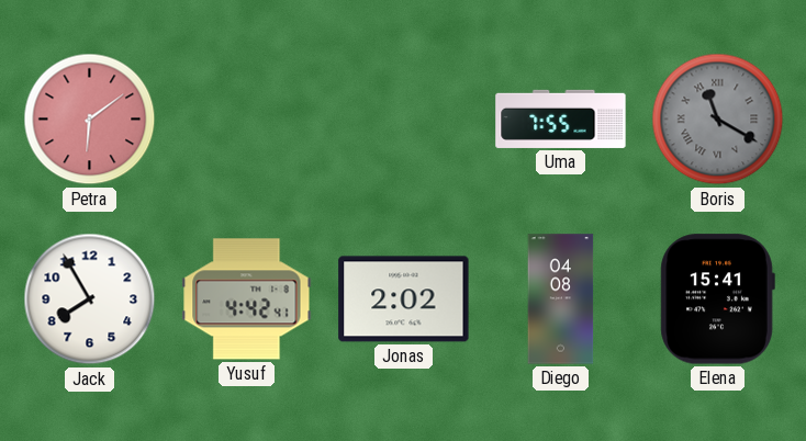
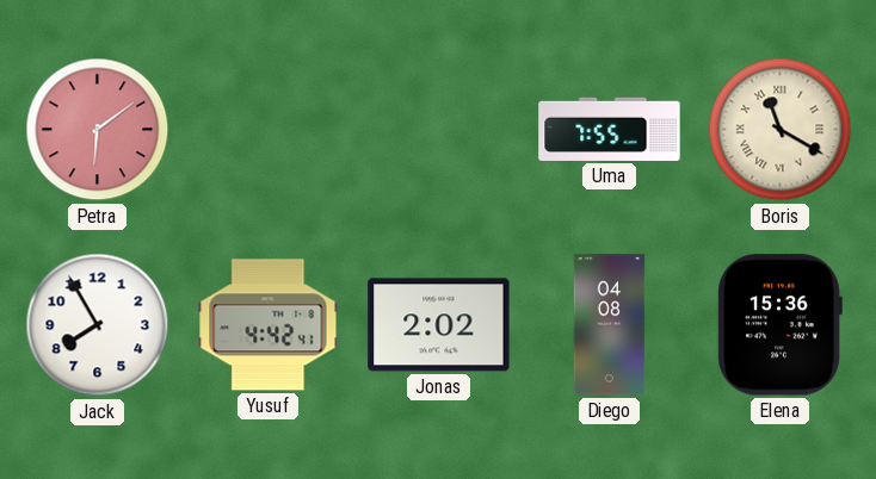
Boris dial: grey -> cream (781, 130)
Elena: 15:41 -> 15:36 (779, 325)
